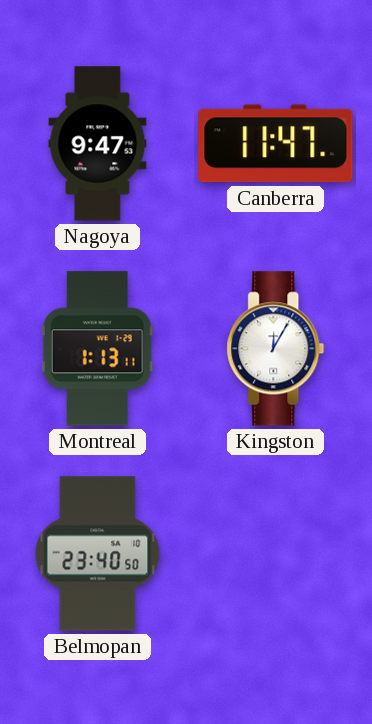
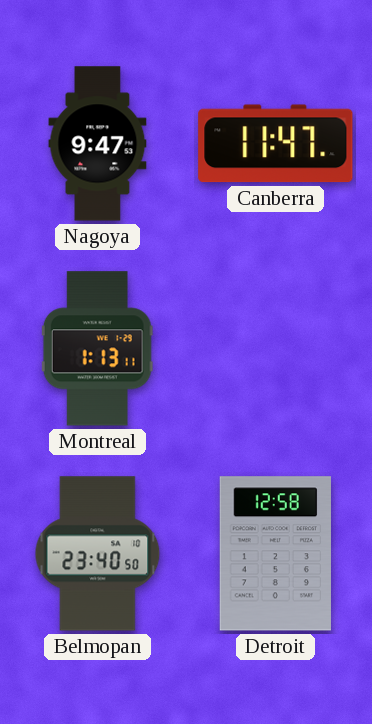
Kingston: 12:05 -> none (276, 349)
Detroit: none -> 12:58 (275, 554)
